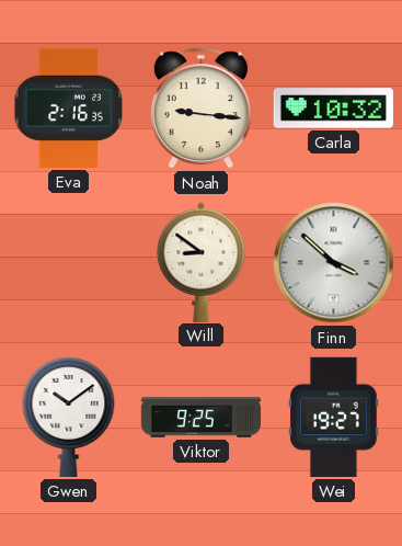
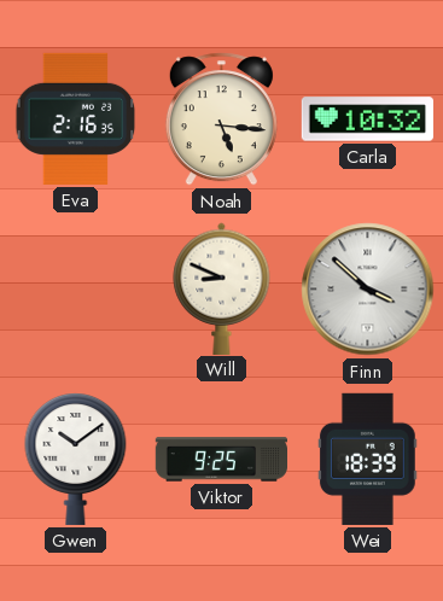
Noah: 9:16 -> 5:16 (221, 119)
Will: 8:51 -> 8:49 (222, 288)
Wei: 19:27 -> 18:39 (367, 459)
